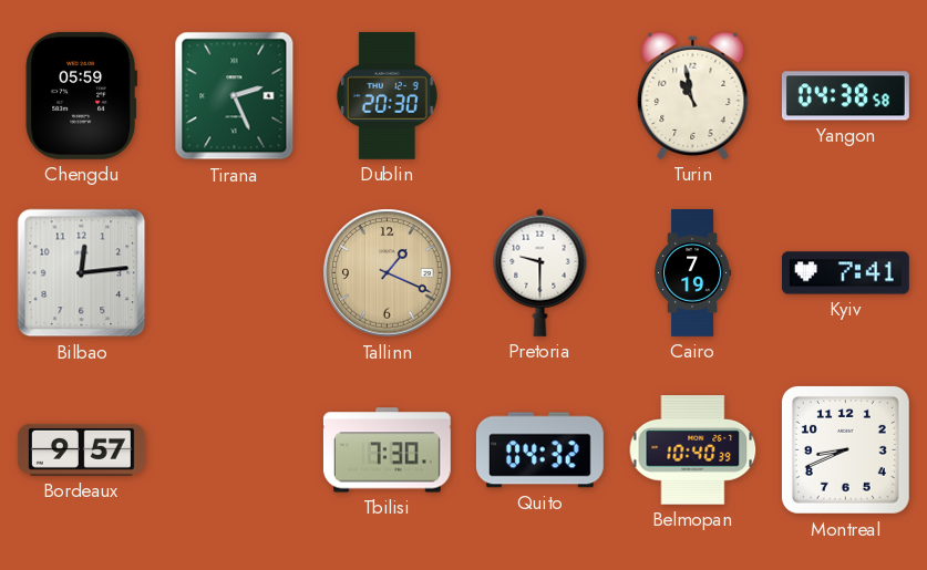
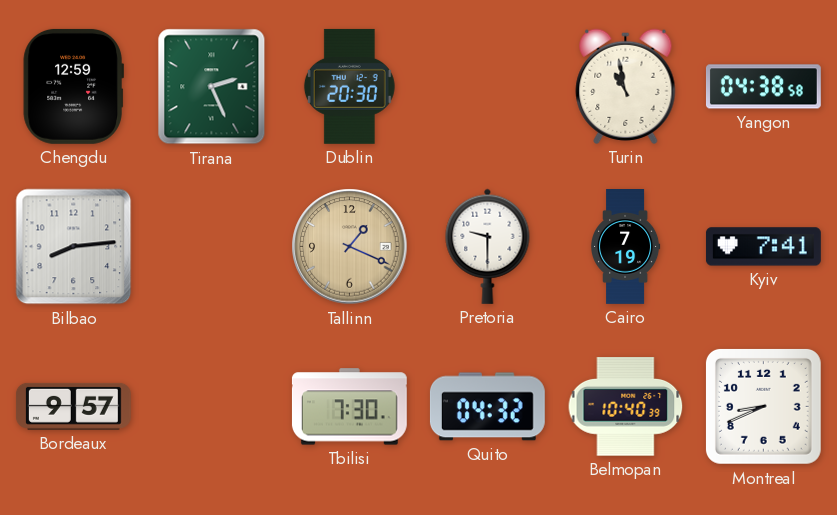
Chengdu: 05:59 -> 12:59 (73, 86)
Bilbao: 12:14 -> 8:14 (74, 247)
